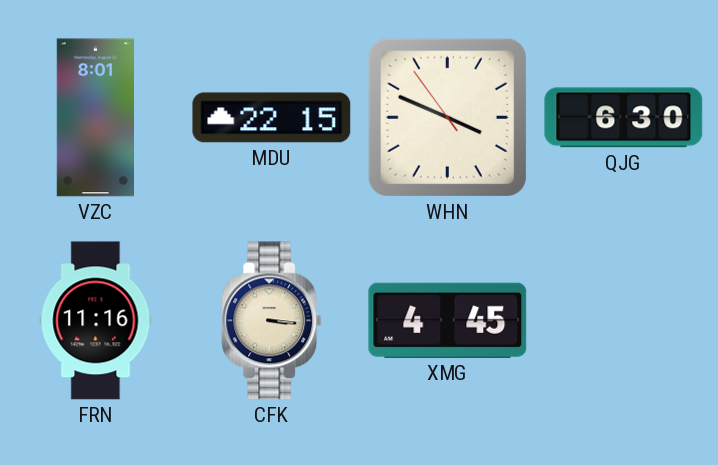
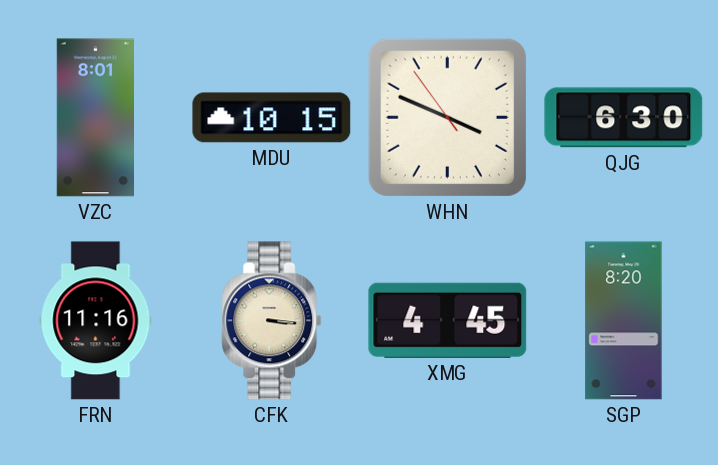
MDU: 22:15 -> 10:15 (272, 118)
SGP: none -> 8:20 (624, 321)
